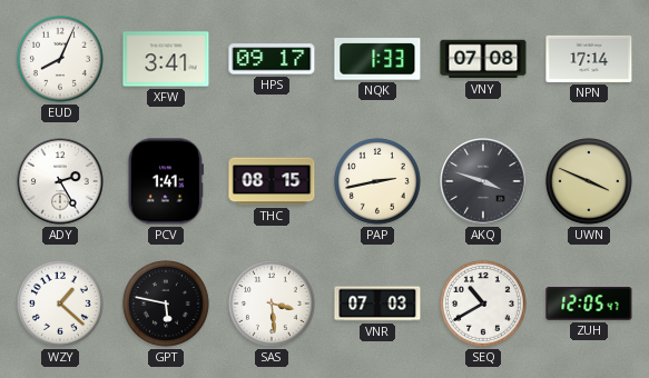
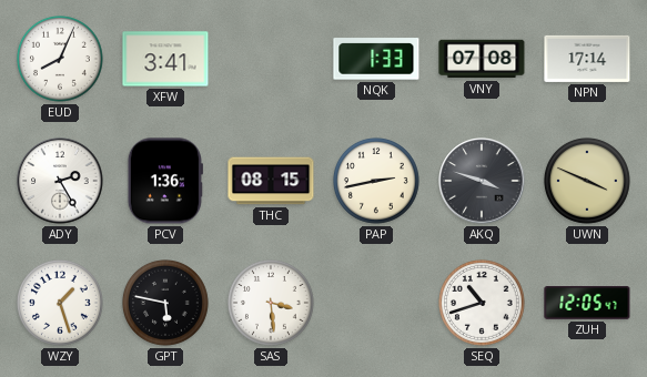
HPS: 09:17 -> none (272, 59)
PCV: 1:41 -> 1:36 (165, 181)
WZY: 1:22 -> 1:27 (61, 304)
VNR: 07:03 -> none (377, 304)
SEQ: 10:40 -> 10:42 (483, 304)
